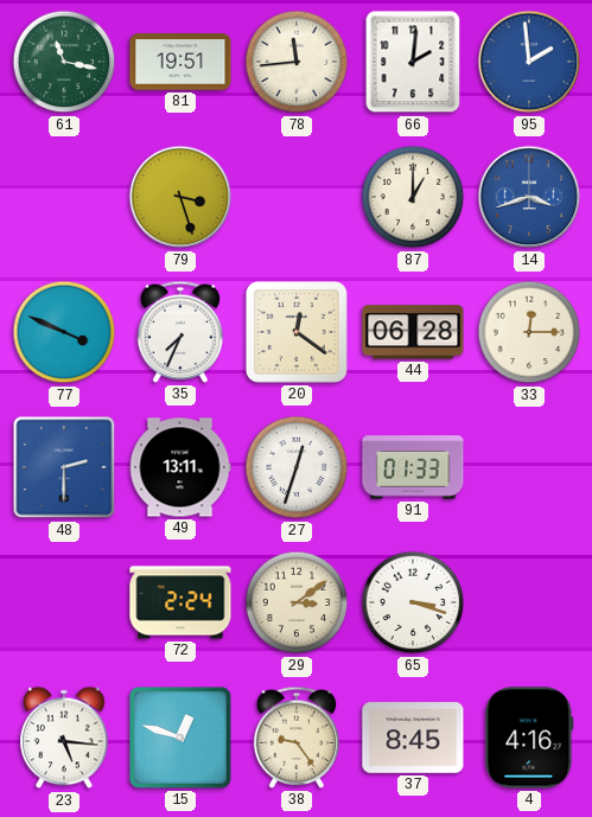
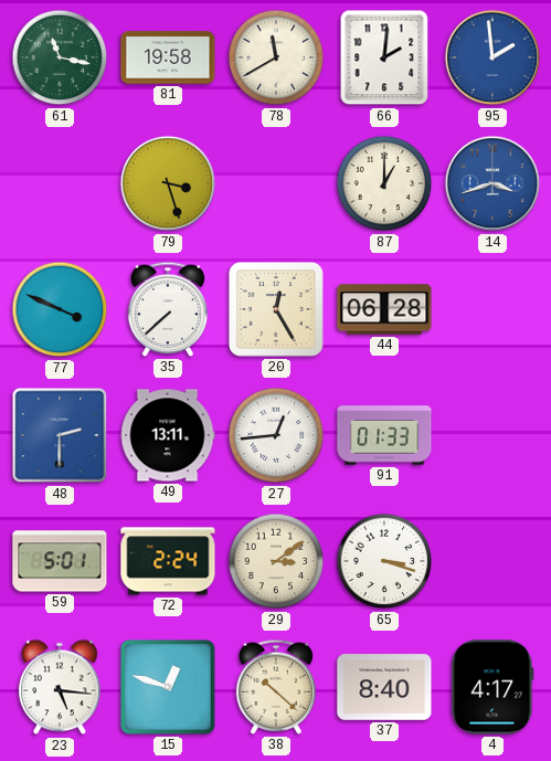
81: 19:51 -> 19:58 (168, 57)
78: 11:44 -> 11:40 (276, 57)
35: 7:34 -> 7:38 (168, 309)
20: 12:21 -> 12:25 (276, 309)
33: 12:15 -> none (529, 332)
27: 12:33 -> 12:44 (276, 435)
59: none -> 5:01 (60, 561)
38: 9:24 -> 10:22 (276, 687)
37: 8:45 -> 8:40 (384, 687)
4: 4:16 -> 4:17 (492, 687)
